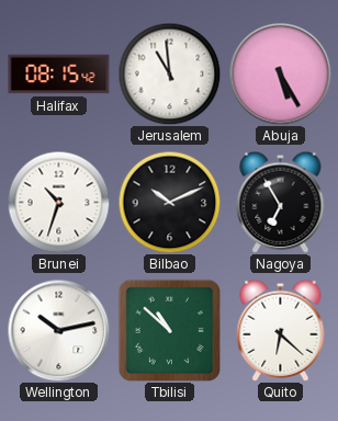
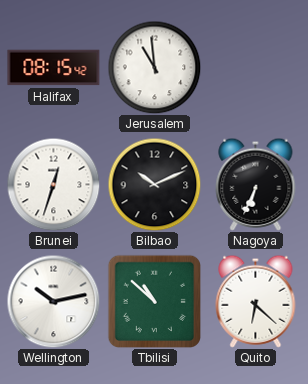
Abuja: 5:25 -> none (280, 73)
Brunei: 10:33 -> 12:33 (53, 184)
Nagoya: 6:55 -> 6:34 (256, 184)
